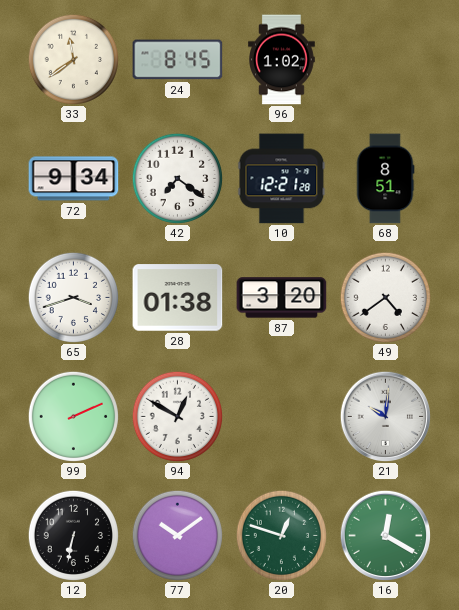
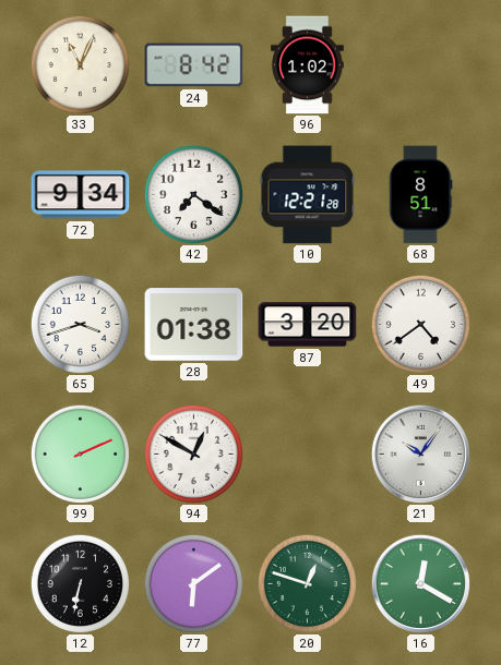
33: 11:39 -> 11:04 (80, 64)
24: 8:45 -> 8:42 (194, 65)
21: 10:01 -> 10:06 (420, 454)
77: 10:09 -> 6:09 (193, 583)
